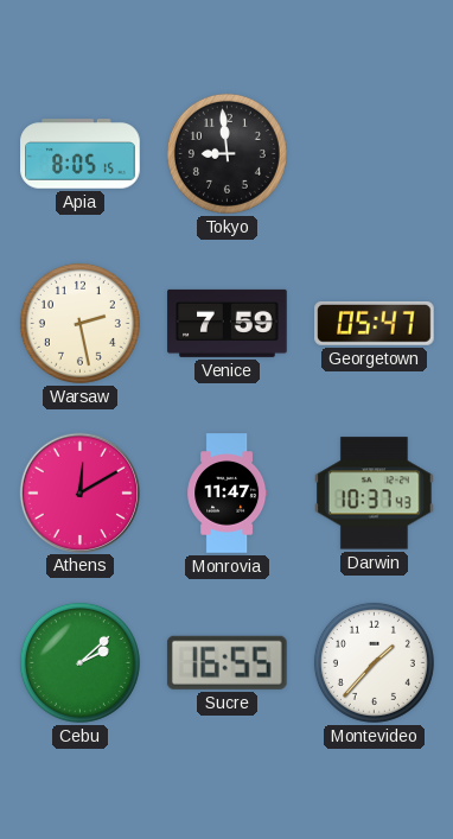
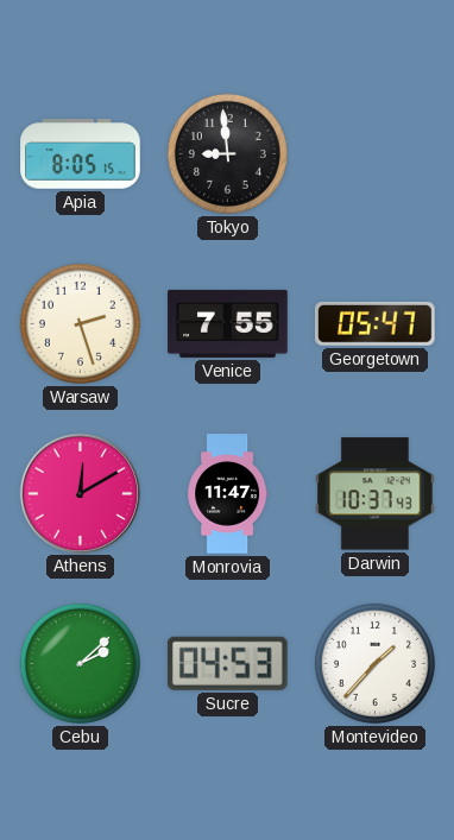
Warsaw: 2:28 -> 2:27 (80, 323)
Venice: 7:59 -> 7:55 (228, 323)
Sucre: 16:55 -> 04:53 (227, 663)
